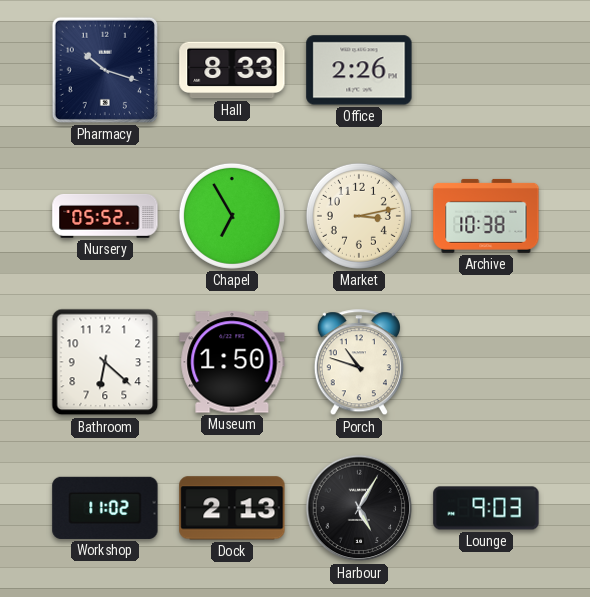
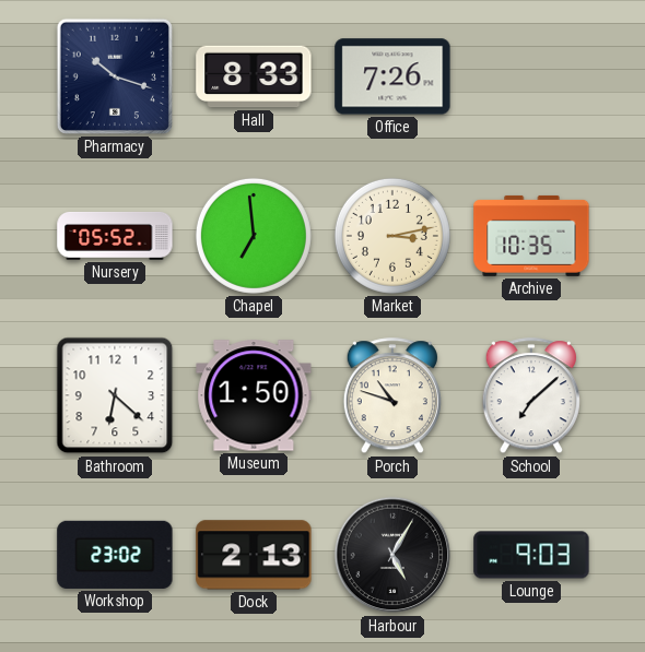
Office: 2:26 -> 7:26 (392, 76)
Chapel: 6:55 -> 6:59 (254, 236)
Archive: 10:38 -> 10:35 (531, 236)
School: none -> 7:08 (531, 396)
Workshop: 11:02 -> 23:02 (115, 555)
